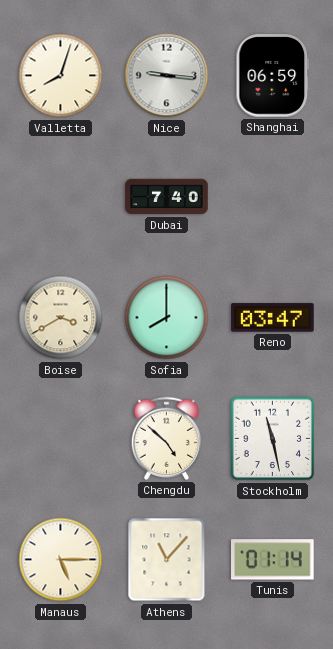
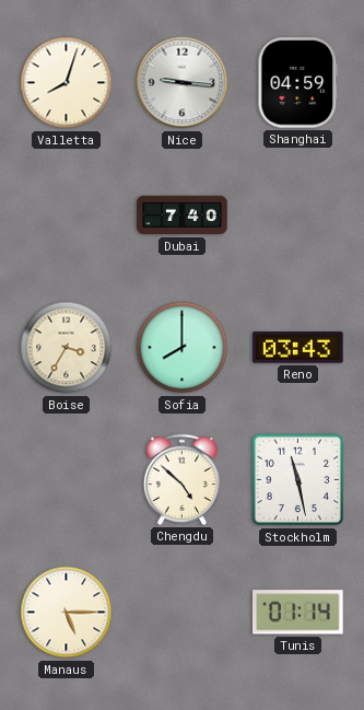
Shanghai: 06:59 -> 04:59 (297, 83)
Boise: 3:40 -> 3:35 (67, 348)
Reno: 03:47 -> 03:43 (298, 348)
Athens: 11:07 -> none (167, 560)
